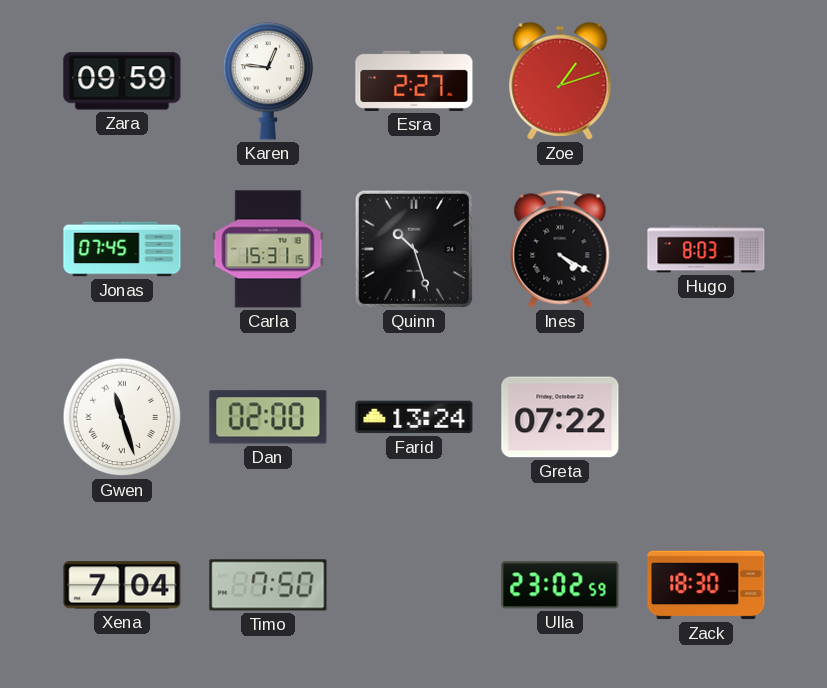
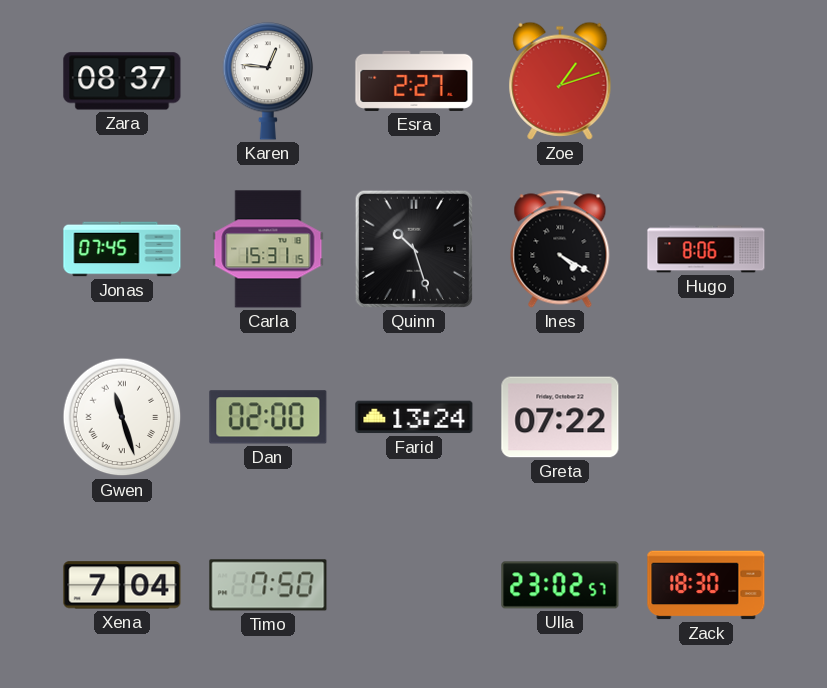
Zara: 09:59 -> 08:37 (122, 81)
Hugo: 8:03 -> 8:06 (706, 249)
Ulla: 23:02:59 -> 23:02:57 (560, 585)
